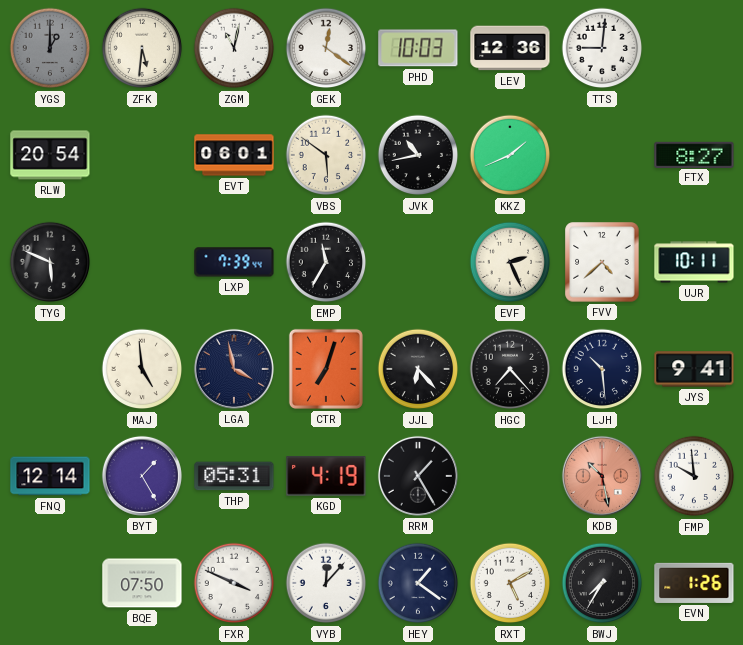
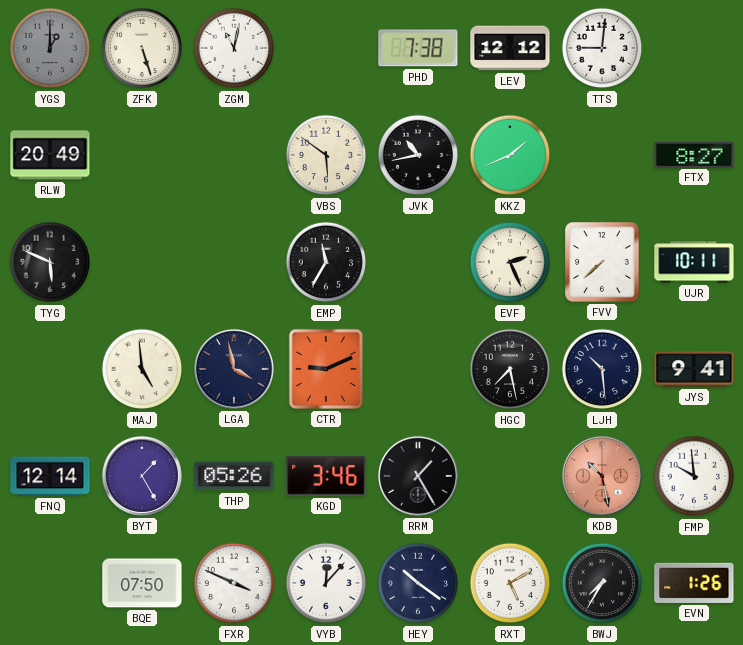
ZFK: 5:31 -> 5:27 (142, 48)
GEK: 12:21 -> none (326, 48)
PHD: 10:03 -> 7:38 (418, 48)
LEV: 12:36 -> 12:12 (510, 48)
RLW: 20:54 -> 20:49 (50, 155)
EVT: 06:01 -> none (234, 155)
LXP: 7:39 -> none (234, 262)
FVV: 4:38 -> 7:38 (602, 262)
CTR: 7:03 -> 9:11 (326, 369)
JJL: 6:23 -> none (418, 369)
HGC: 7:23 -> 7:28 (510, 369)
THP: 05:31 -> 05:26 (234, 476)
KGD: 4:19 -> 3:46 (326, 476)
HEY: 1:21 -> 10:21 (418, 583)
